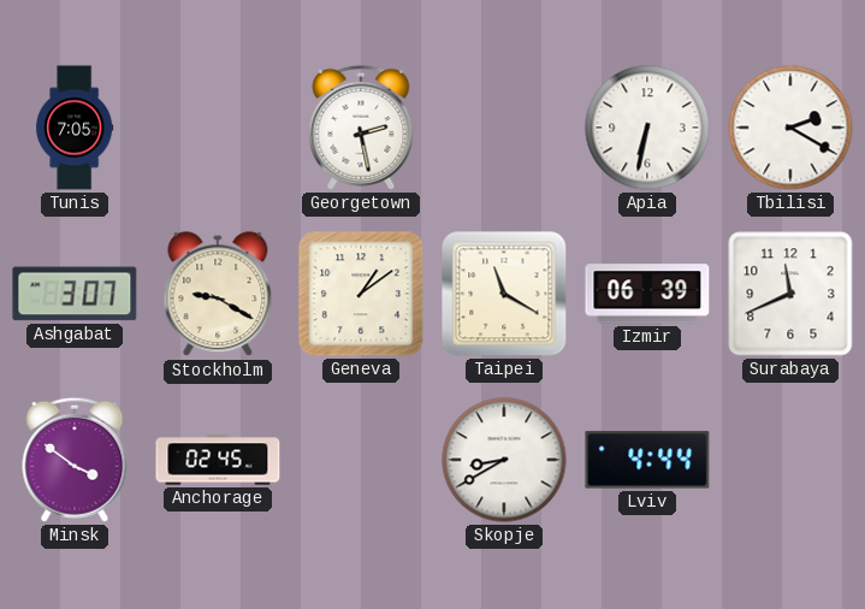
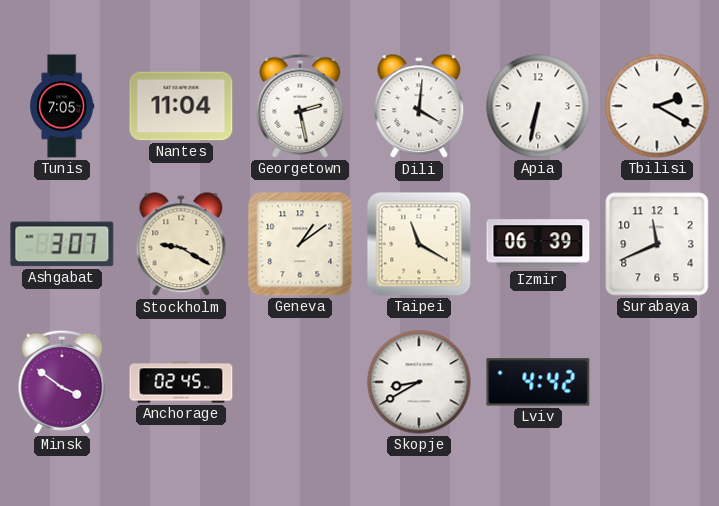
Nantes: none -> 11:04 (181, 106)
Dili: none -> 4:01 (419, 107)
Lviv: 4:44 -> 4:42 (538, 382)
